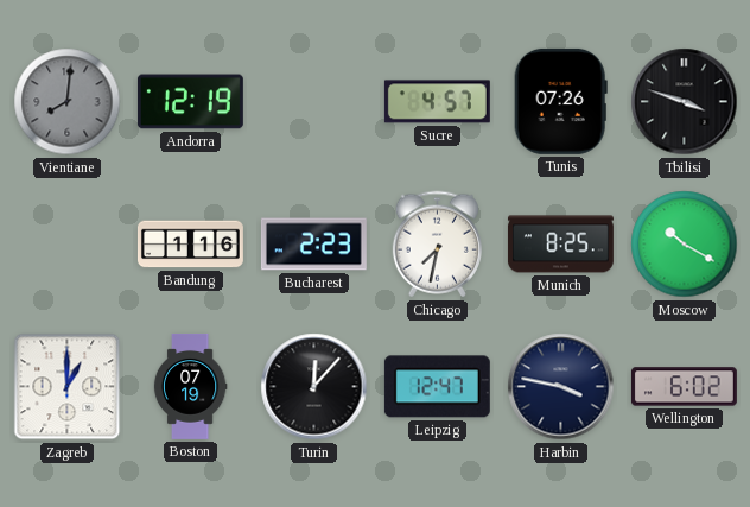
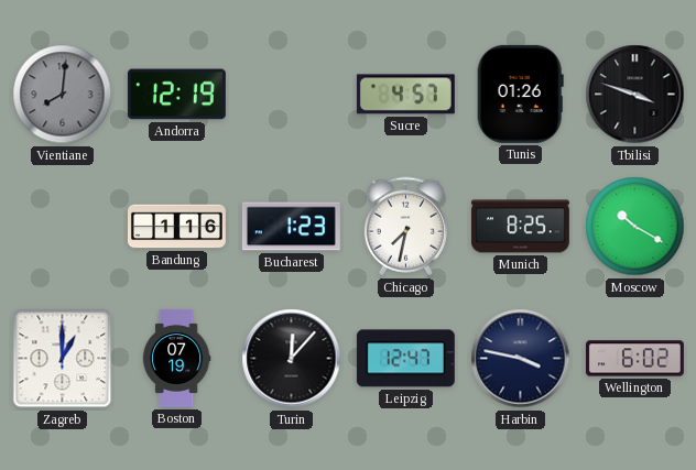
Tunis: 07:26 -> 01:26 (520, 94)
Bucharest: 2:23 -> 1:23 (291, 227)
